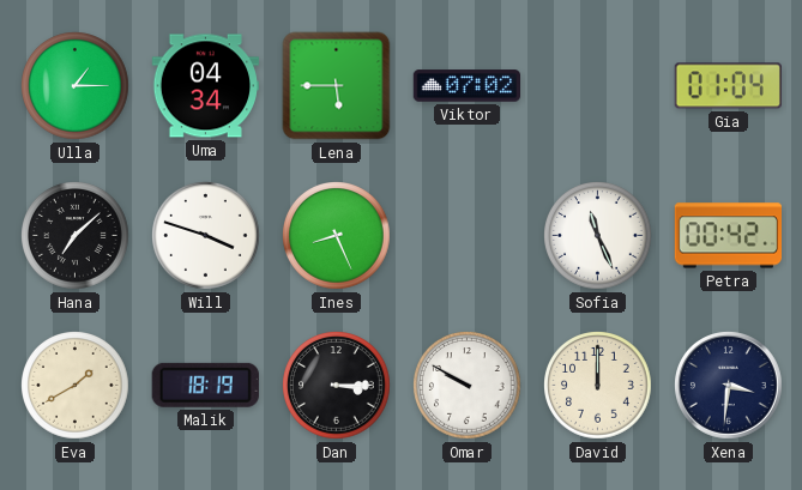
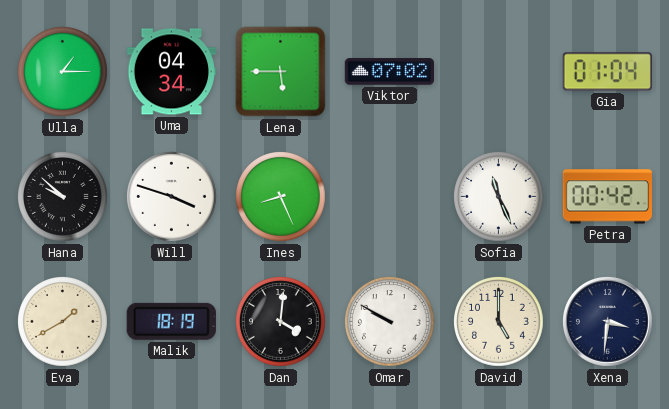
Hana: 7:08 -> 9:52 (63, 197)
Dan: 3:15 -> 4:01 (281, 322)
David: 12:00 -> 5:00 (499, 322)
